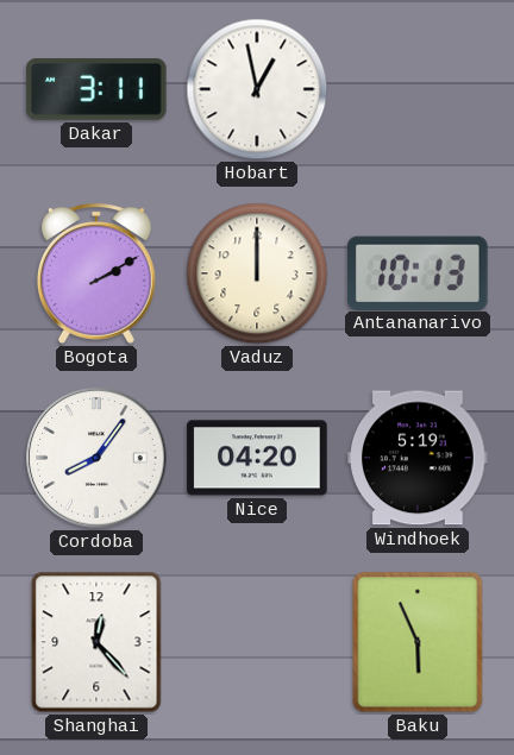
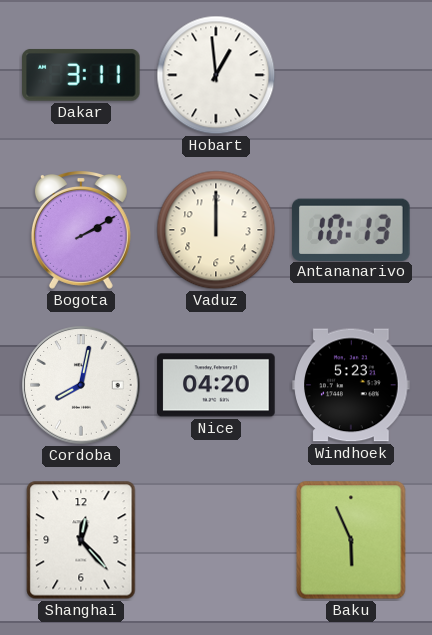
Hobart: 12:58 -> 12:59 (216, 75)
Cordoba: 8:06 -> 8:02 (81, 385)
Windhoek: 5:19 -> 5:23 (351, 385)
